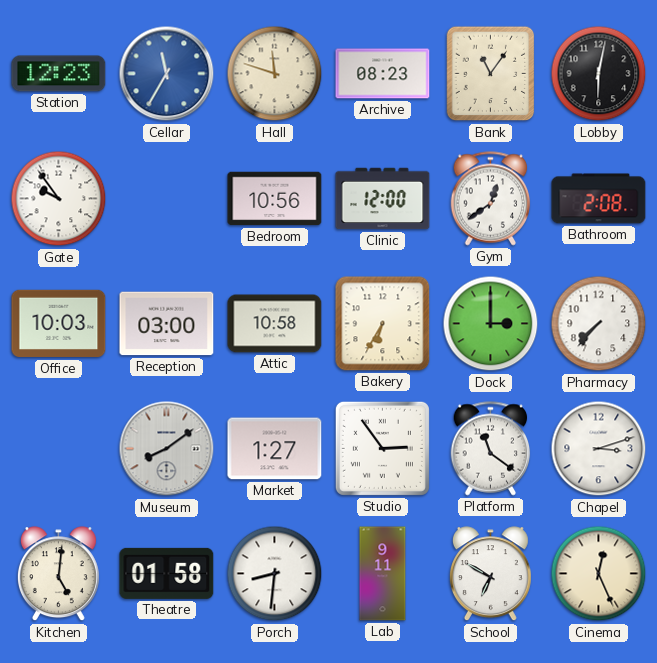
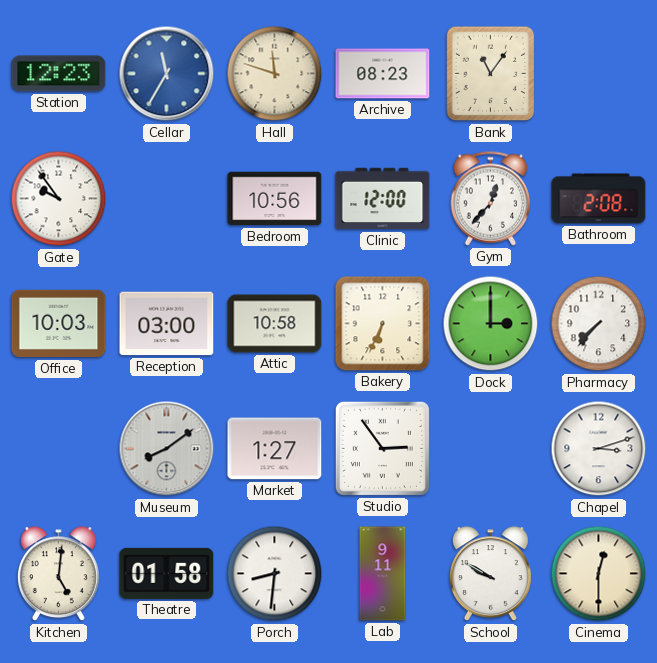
Lobby: 6:02 -> none (599, 74)
Gym: 12:39 -> 12:37 (491, 199)
Bakery: 6:35 -> 6:34 (383, 324)
Platform: 11:21 -> none (491, 449)
School: 6:50 -> 9:50 (490, 574)
Cinema: 12:26 -> 12:30 (599, 574)
